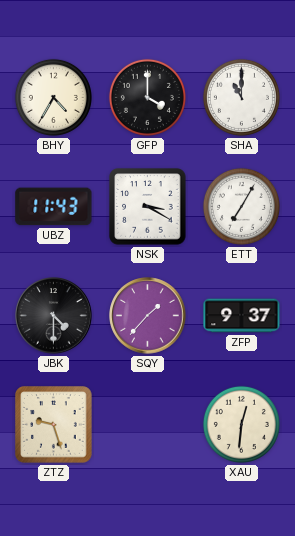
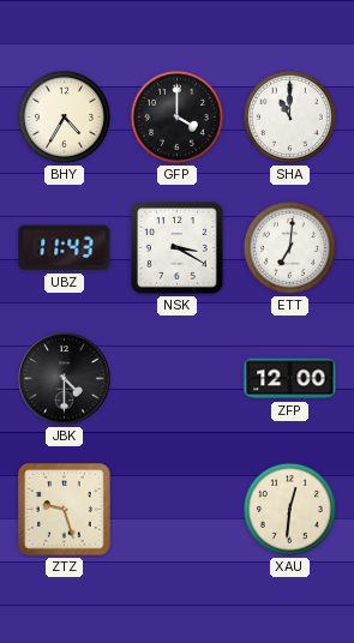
ETT: 7:05 -> 7:01 (289, 247)
SQY: 1:37 -> none (148, 316)
ZFP: 9:37 -> 12:00 (290, 379)
